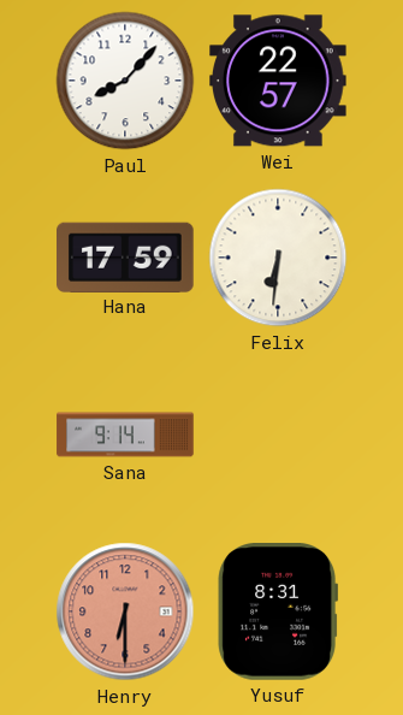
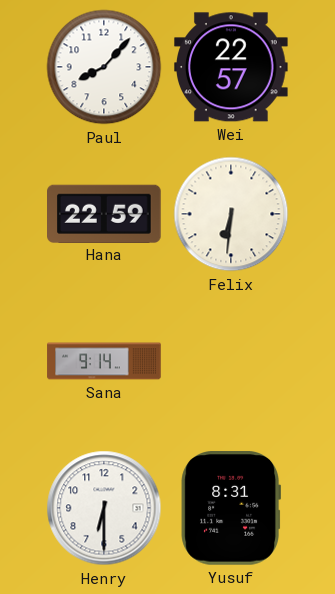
Hana: 17:59 -> 22:59 (104, 213)
Henry dial: salmon -> white (104, 508)
